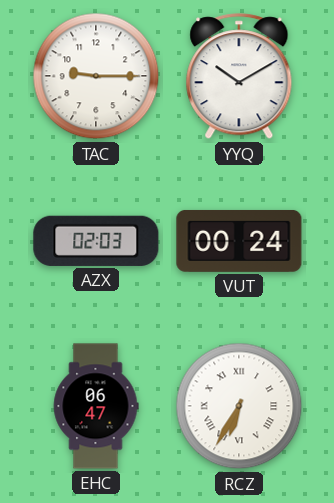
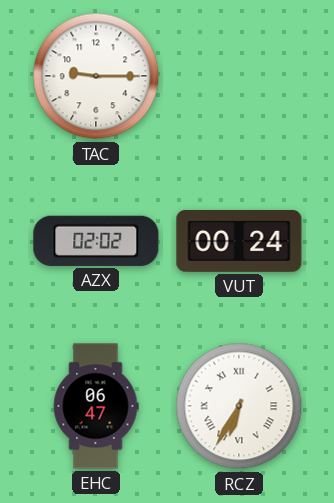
YYQ: 10:10 -> none (239, 77)
AZX: 02:03 -> 02:02 (96, 241)
